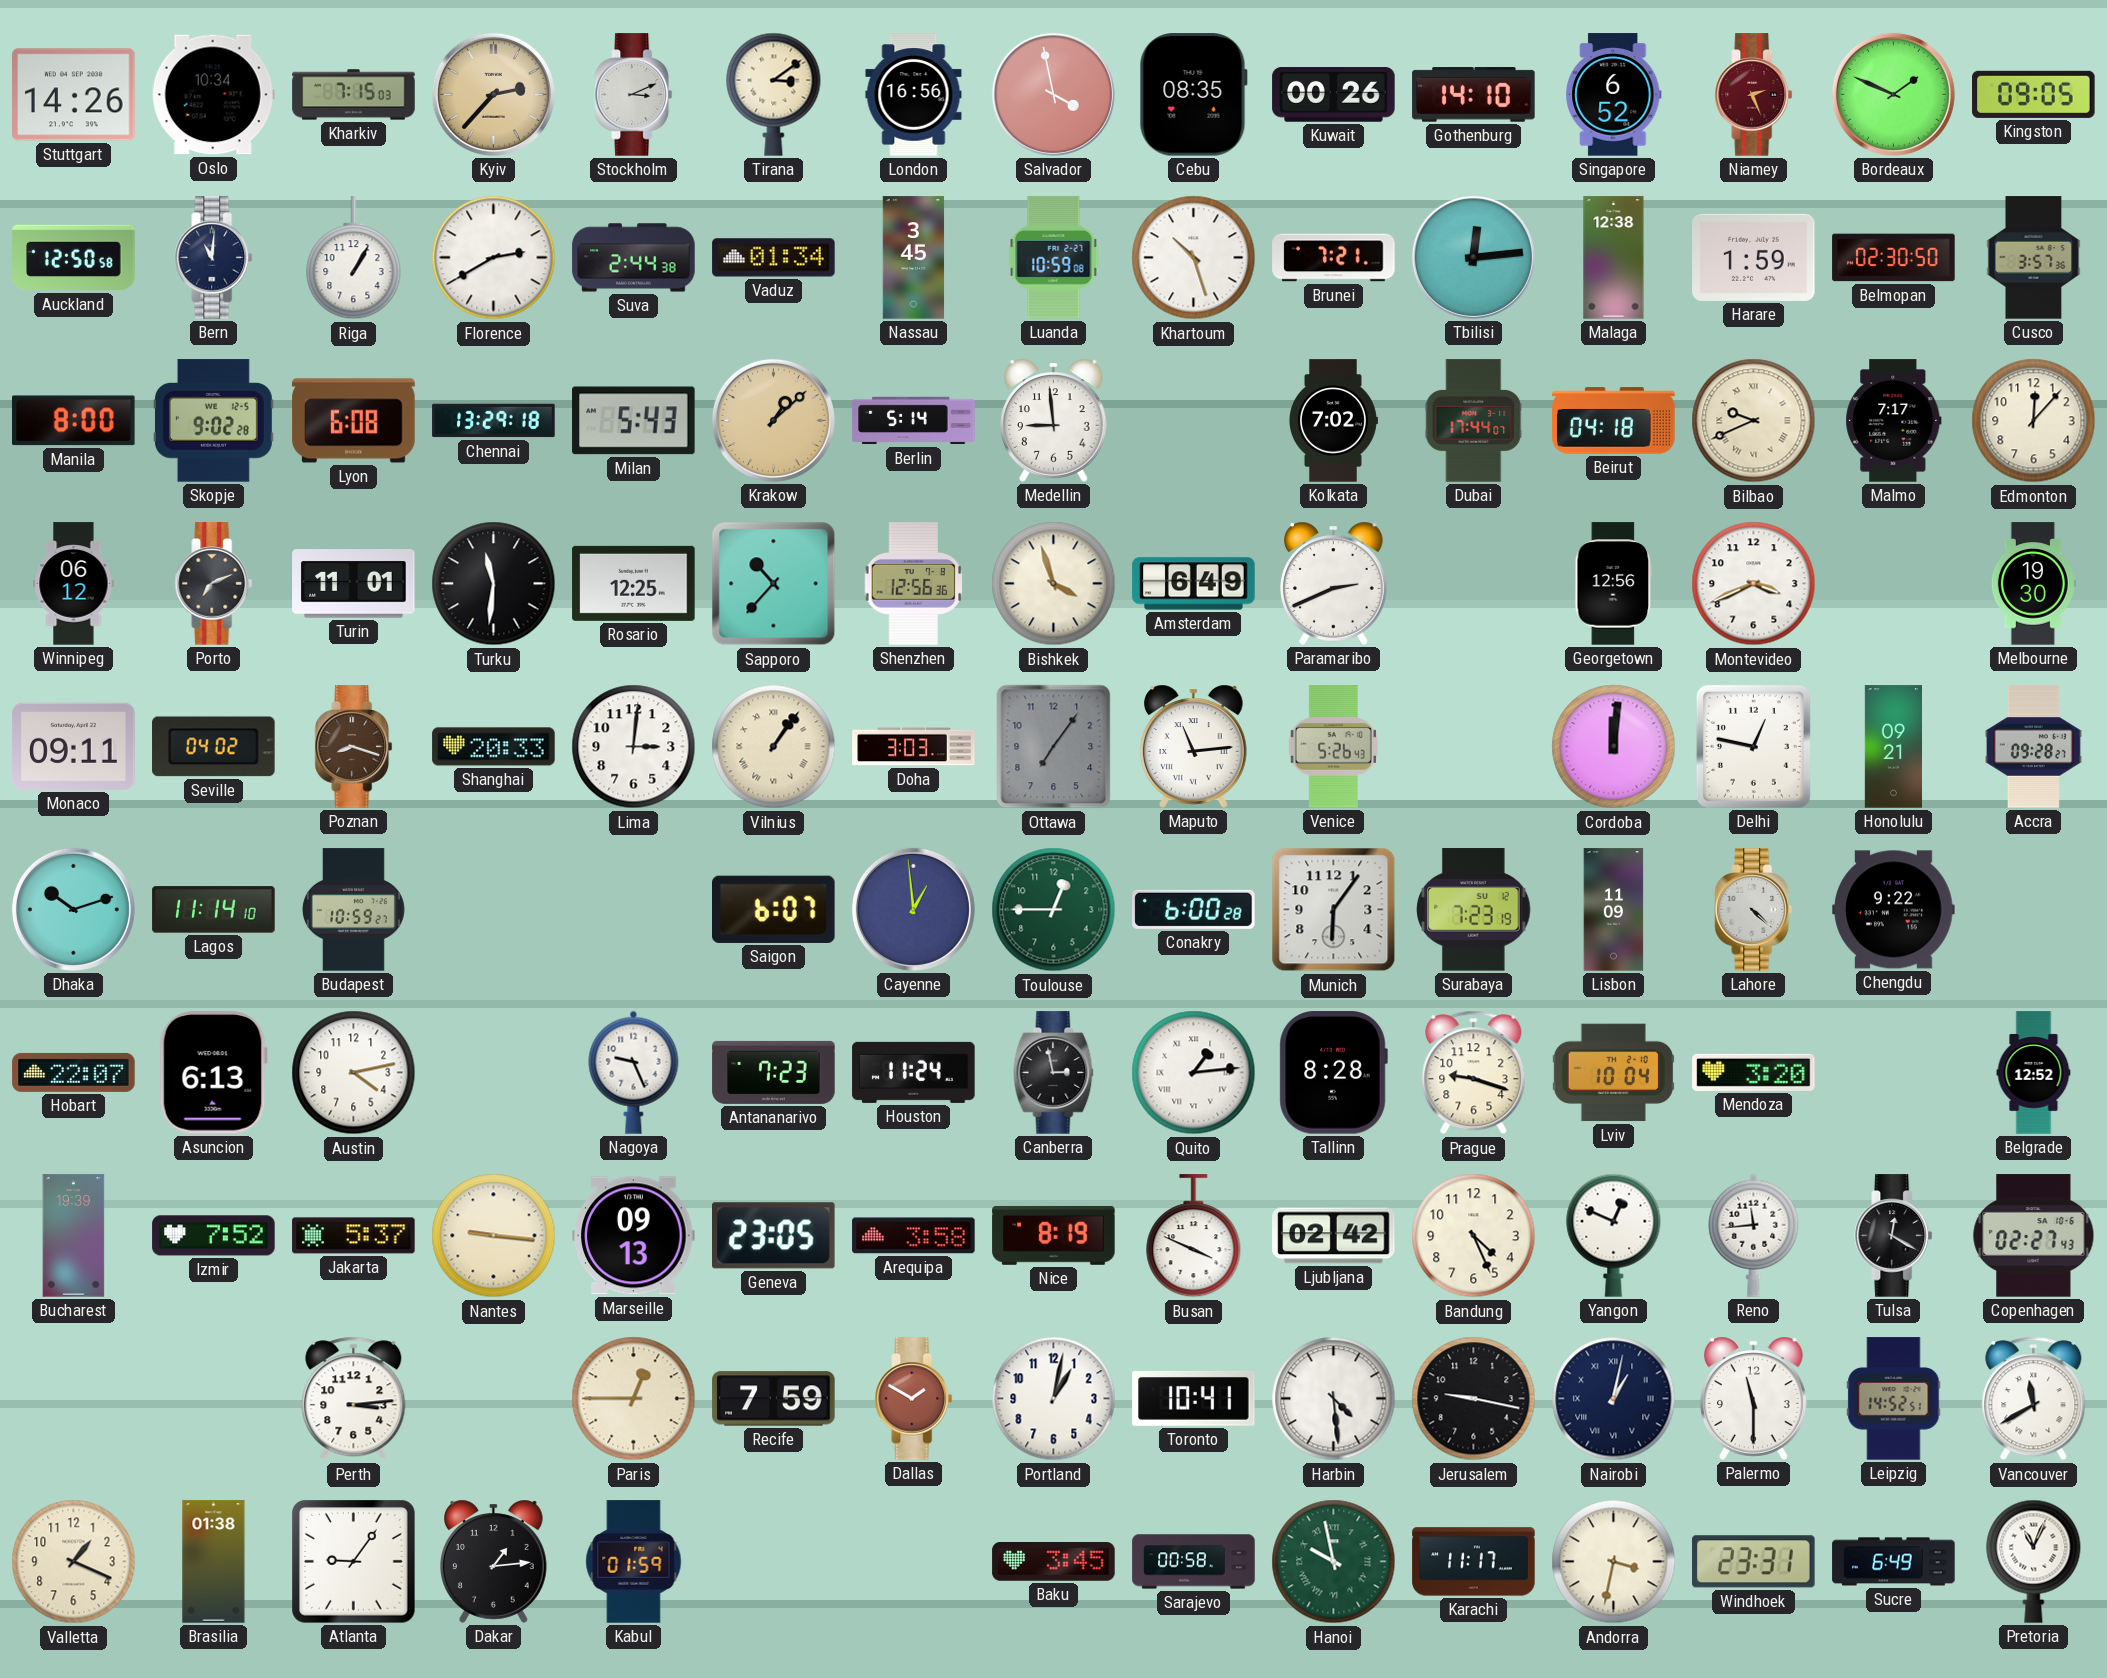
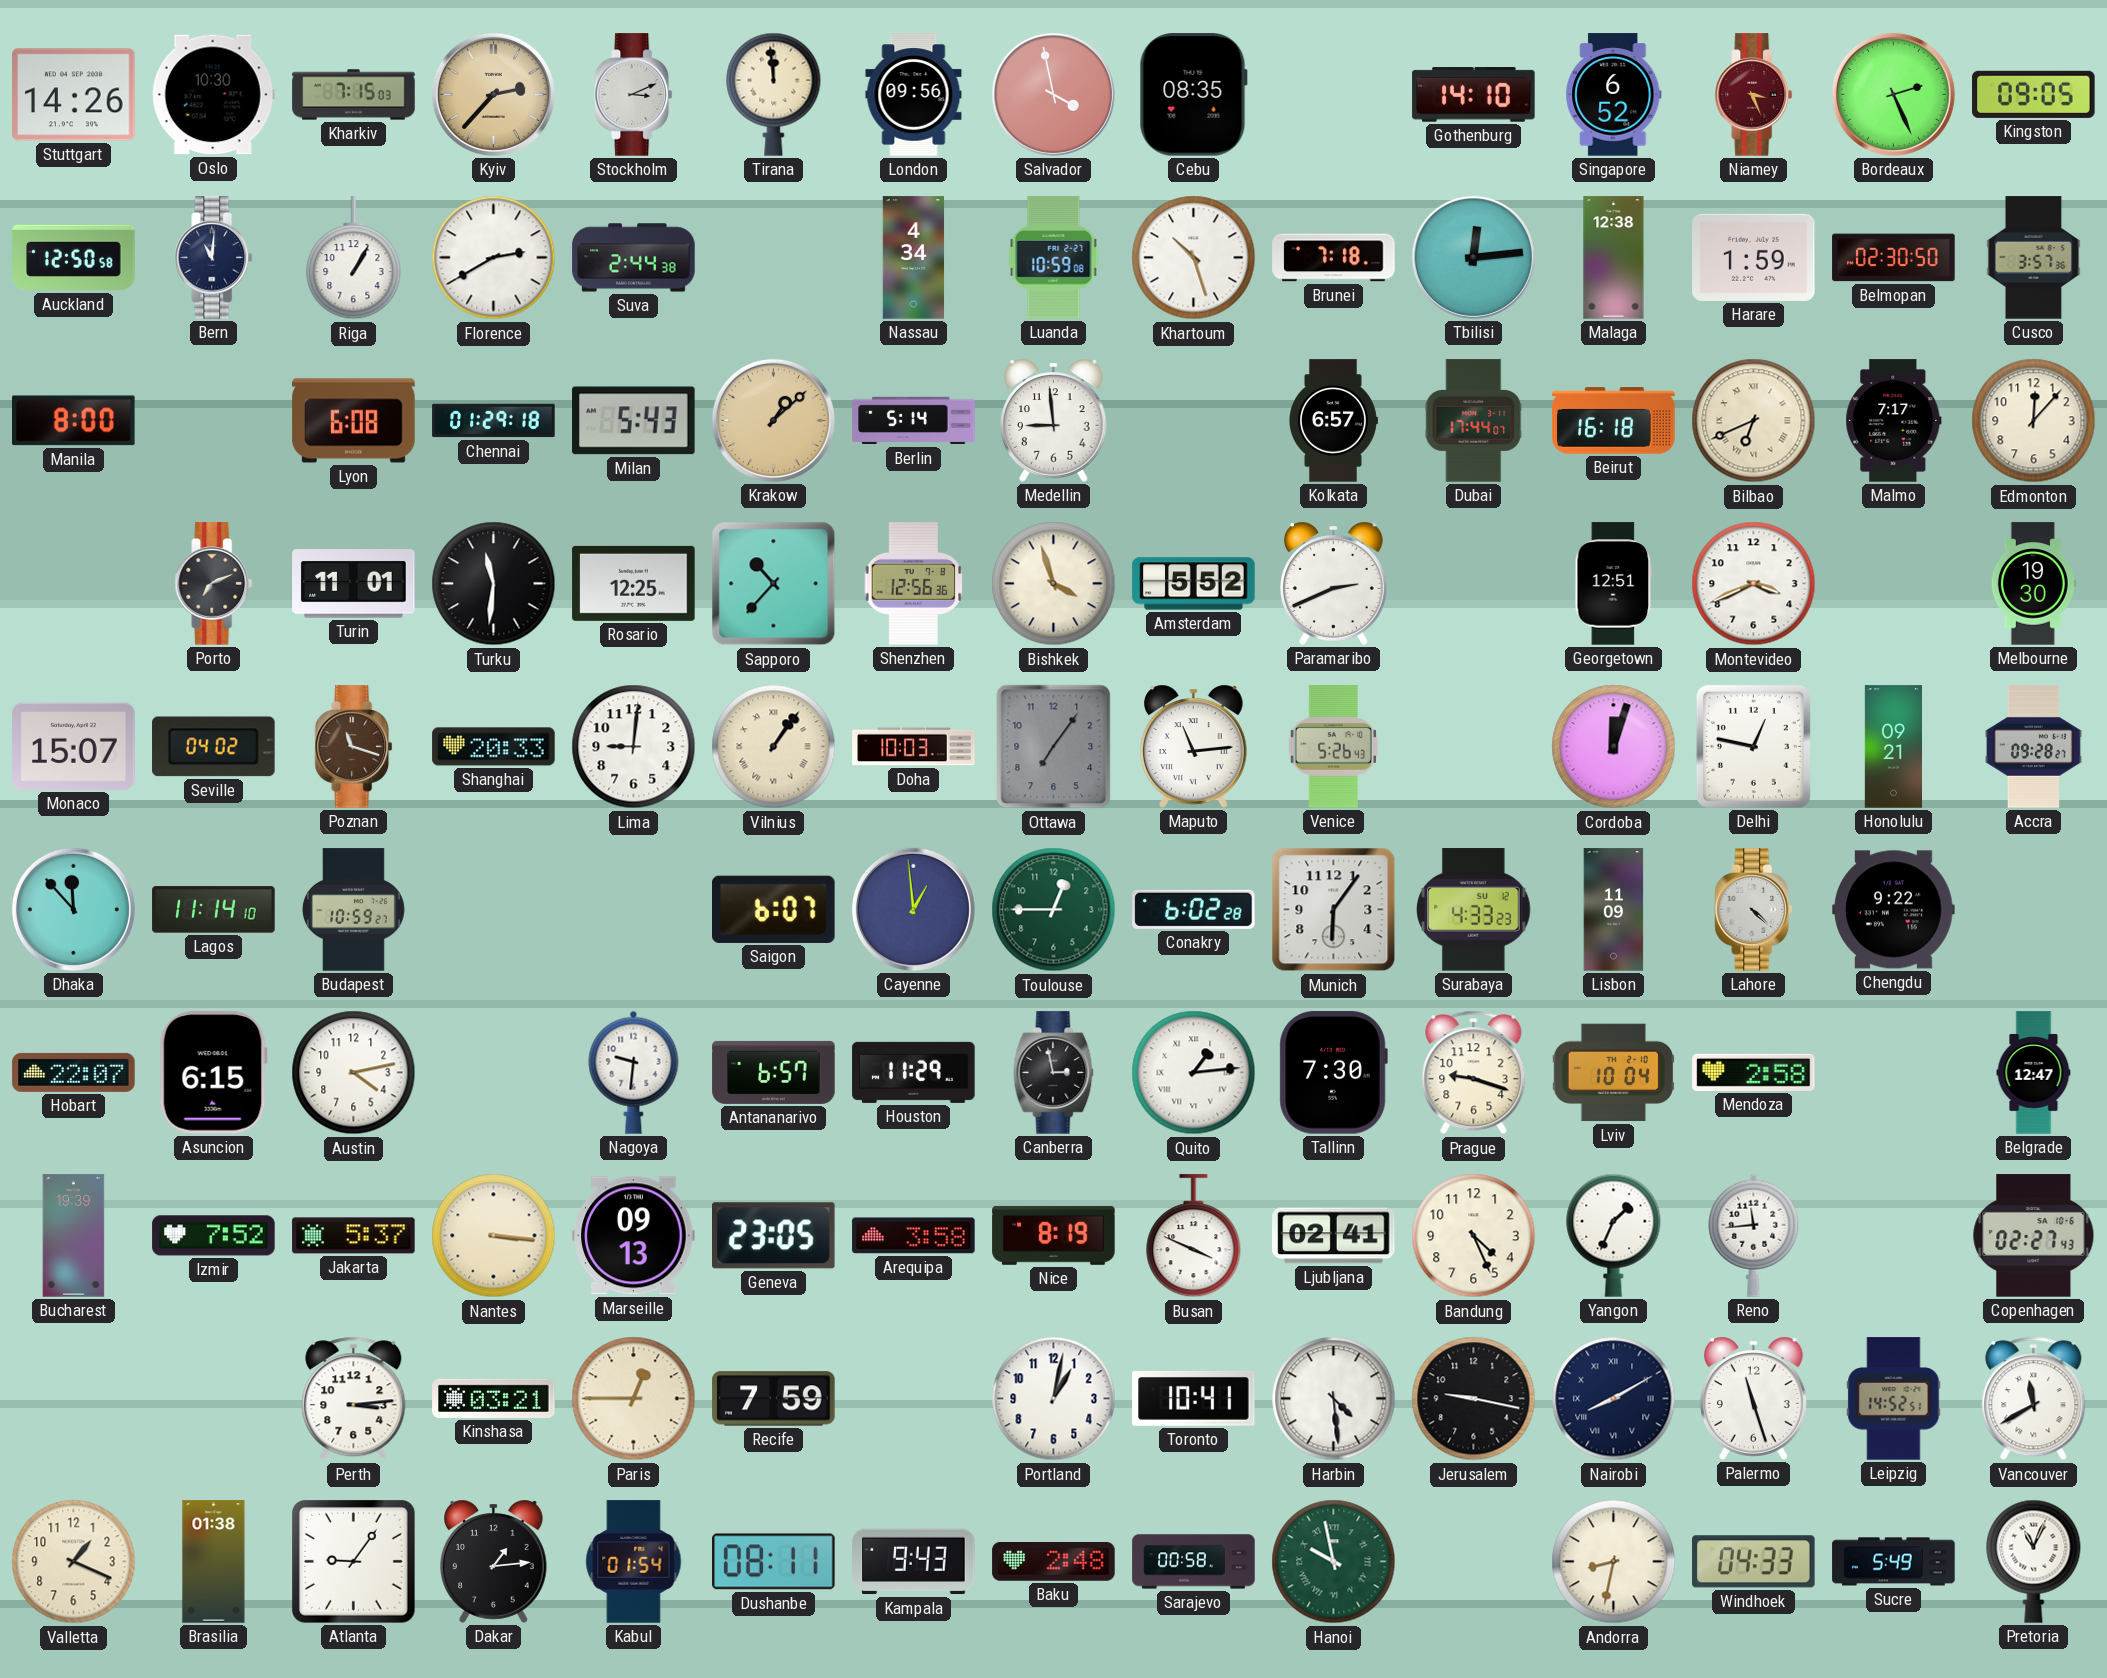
Oslo: 10:34 -> 10:30 (213, 95)
Tirana: 3:09 -> 11:59 (774, 94)
London: 16:56 -> 09:56 (914, 95)
Kuwait: 00:26 -> none (1334, 95)
Niamey: 2:26 -> 3:26 (1754, 95)
Bordeaux: 1:49 -> 2:26 (1893, 94)
Vaduz: 01:34 -> none (774, 258)
Nassau: 3:45 -> 4:34 (914, 258)
Brunei: 7:21 -> 7:18 (1334, 258)
Skopje: 9:02 -> none (213, 421)
Chennai: 13:29 -> 01:29 (494, 421)
Kolkata: 7:02 -> 6:57 (1334, 421)
Beirut: 04:18 -> 16:18 (1614, 421)
Bilbao: 9:41 -> 6:41 (1754, 421)
Winnipeg: 06:12 -> none (74, 584)
Amsterdam: 6:49 -> 5:52 (1194, 584)
Georgetown: 12:56 -> 12:51 (1614, 584)
Monaco: 09:11 -> 15:07 (74, 746)
Poznan: 8:18 -> 11:18 (354, 747)
Lima: 3:01 -> 9:01 (634, 747)
Doha: 3:03 -> 10:03 (914, 747)
Cordoba: 12:01 -> 12:03 (1614, 747)
Dhaka: 10:12 -> 11:53 (73, 909)
Conakry: 6:00 -> 6:02 (1194, 909)
Surabaya: 7:23 -> 4:33 (1474, 910)
Asuncion: 6:13 -> 6:15 (213, 1073)
Nagoya: 9:26 -> 9:31 (634, 1072)
Antananarivo: 7:23 -> 6:57 (774, 1072)
Houston: 11:24 -> 11:29 (914, 1072)
Tallinn: 8:28 -> 7:30 (1333, 1073)
Mendoza: 3:20 -> 2:58 (1754, 1072)
Belgrade: 12:52 -> 12:47 (2034, 1073)
Nantes: 9:16 -> 3:16 (494, 1236)
Ljubljana: 02:42 -> 02:41 (1334, 1236)
Yangon: 12:49 -> 1:34 (1614, 1235)
Tulsa: 12:20 -> none (1894, 1236)
Kinshasa: none -> 03:21 (494, 1398)
Dallas: 1:50 -> none (914, 1399)
Nairobi: 1:02 -> 8:10 (1614, 1399)
Palermo: 11:30 -> 11:27 (1754, 1398)
Kabul: 01:59 -> 01:54 (634, 1562)
Dushanbe: none -> 08:11 (774, 1562)
Kampala: none -> 9:43 (914, 1562)
Baku: 3:45 -> 2:48 (1054, 1562)
Karachi: 11:17 -> none (1474, 1562)
Andorra: 3:32 -> 8:32 (1614, 1562)
Windhoek: 23:31 -> 04:33 (1754, 1562)
Sucre: 6:49 -> 5:49 (1894, 1562)
